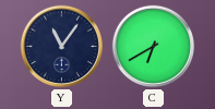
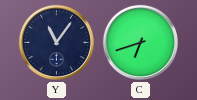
C: 6:40 -> 6:42 (140, 42)
